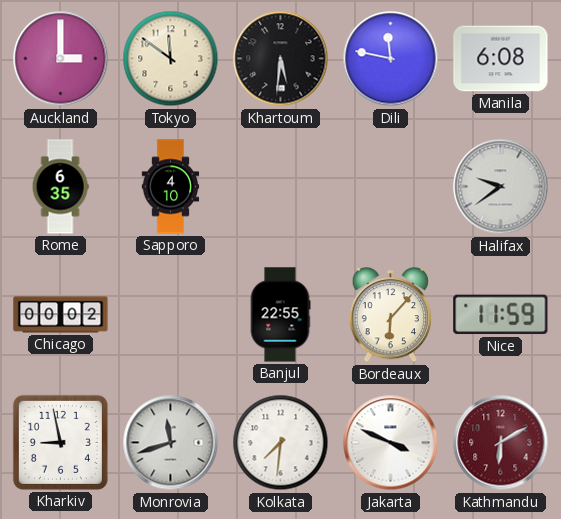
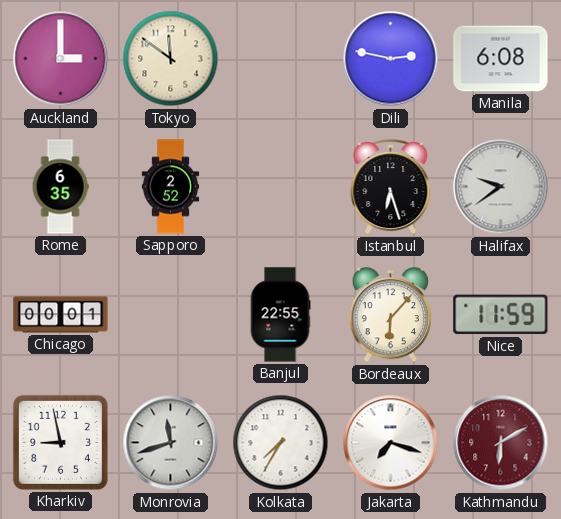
Khartoum: 5:31 -> none (281, 59)
Dili: 11:47 -> 2:47 (391, 59)
Sapporo: 4:10 -> 2:52 (171, 187)
Istanbul: none -> 6:27 (391, 188)
Chicago: 00:02 -> 00:01 (61, 315)
Kolkata: 7:31 -> 7:35 (281, 443)
Jakarta: 3:49 -> 7:18 (391, 443)
